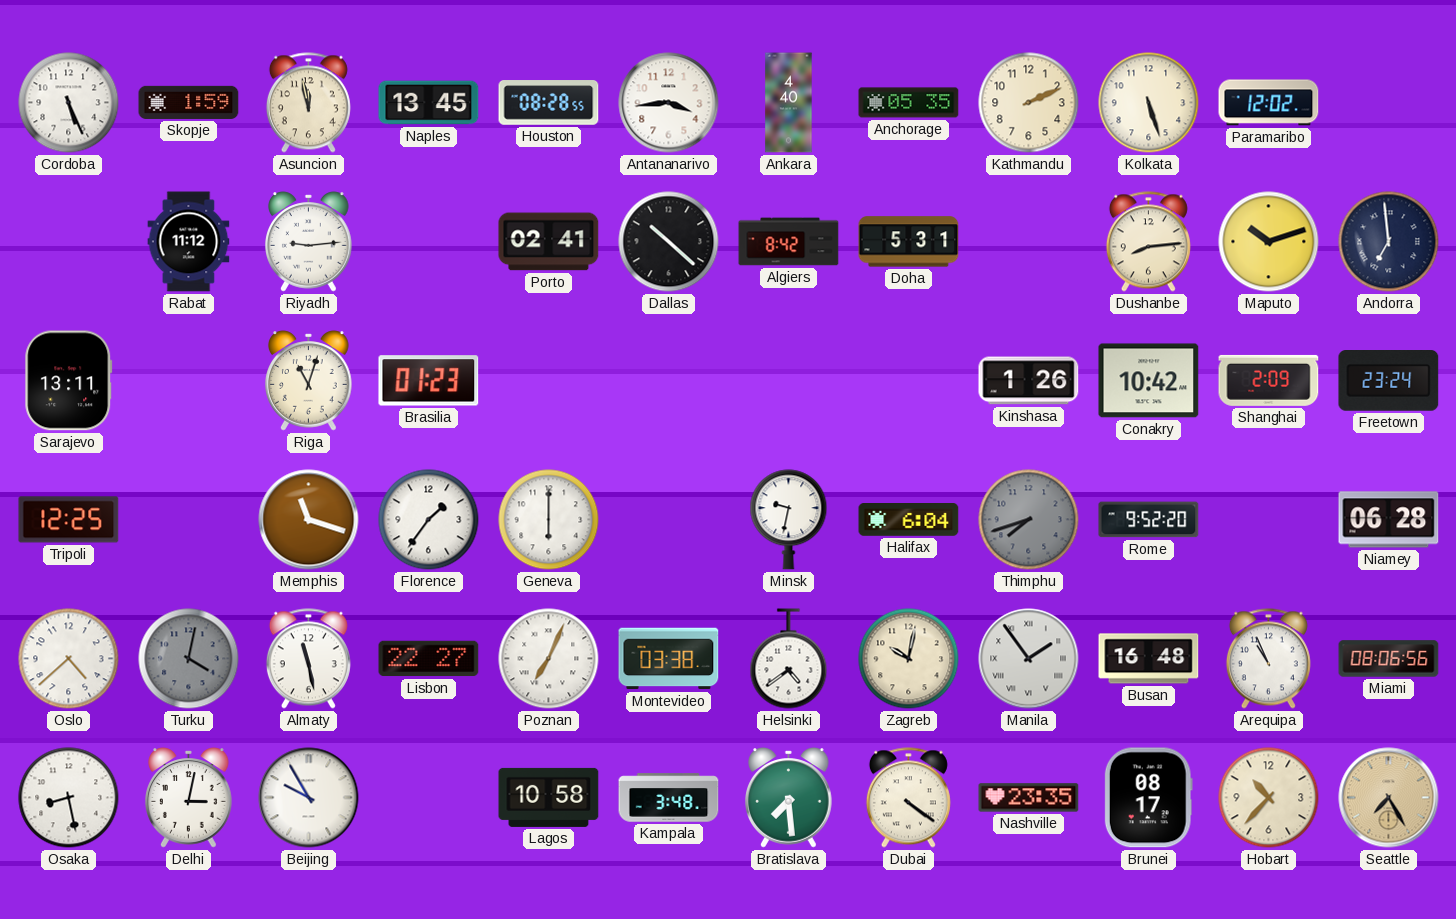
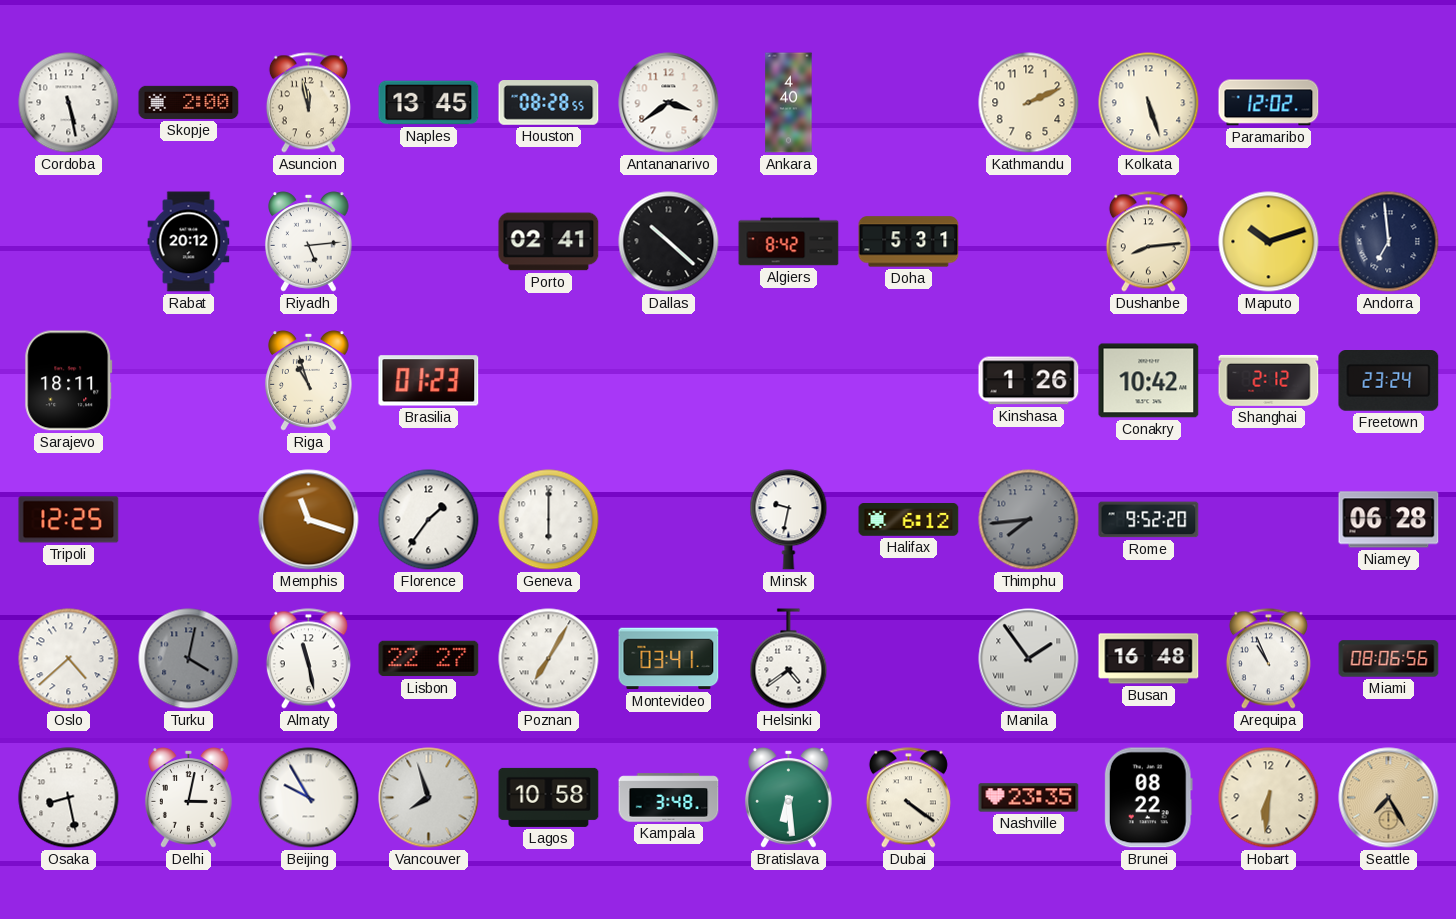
Cordoba: 5:26 -> 5:28 (69, 103)
Skopje: 1:59 -> 2:00 (189, 102)
Antananarivo: 3:44 -> 3:39 (669, 103)
Anchorage: 05:35 -> none (909, 103)
Rabat: 11:12 -> 20:12 (189, 242)
Riyadh: 9:14 -> 5:14 (309, 242)
Sarajevo: 13:11 -> 18:11 (69, 381)
Riga: 11:03 -> 10:57 (309, 381)
Shanghai: 2:09 -> 2:12 (1269, 380)
Halifax: 6:04 -> 6:12 (909, 520)
Thimphu: 7:42 -> 7:44 (1029, 520)
Poznan: 7:04 -> 7:05 (549, 659)
Montevideo: 03:38 -> 03:41 (669, 659)
Zagreb: 10:02 -> none (909, 659)
Vancouver: none -> 7:57 (429, 798)
Bratislava: 7:29 -> 6:29 (789, 798)
Brunei: 08:17 -> 08:22 (1148, 798)
Hobart: 10:37 -> 6:31 (1269, 798)
